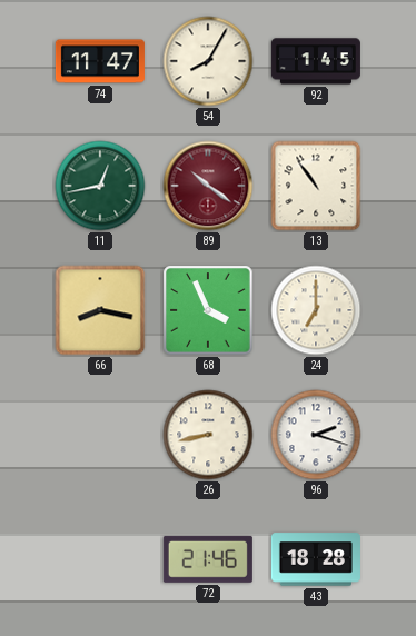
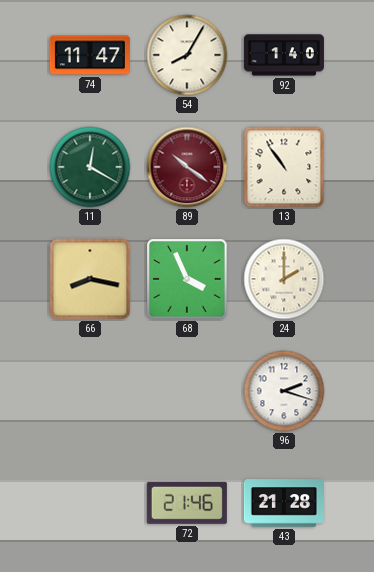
92: 1:45 -> 1:40 (284, 55)
11: 12:43 -> 12:20 (90, 167)
24: 7:00 -> 2:00 (284, 279)
26: 8:43 -> none (208, 435)
43: 18:28 -> 21:28 (284, 503)
